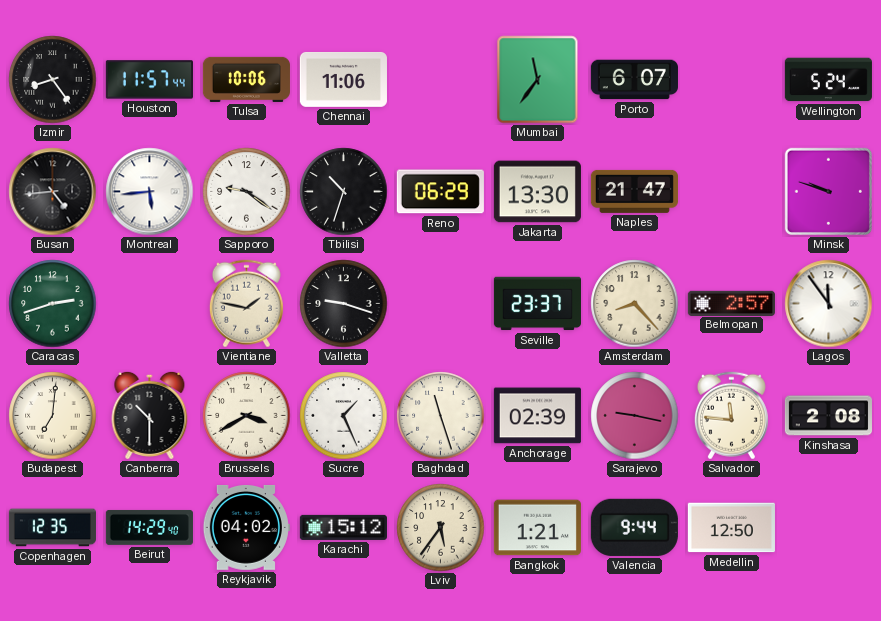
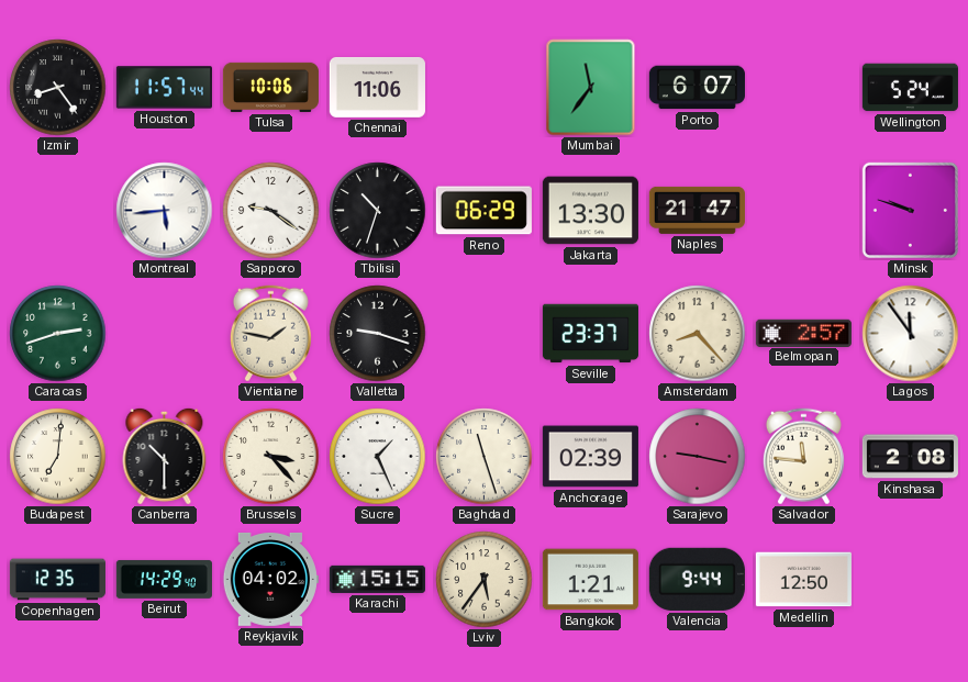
Busan: 4:44 -> none (53, 192)
Brussels: 3:40 -> 3:23 (271, 457)
Karachi: 15:12 -> 15:15 (377, 579)
